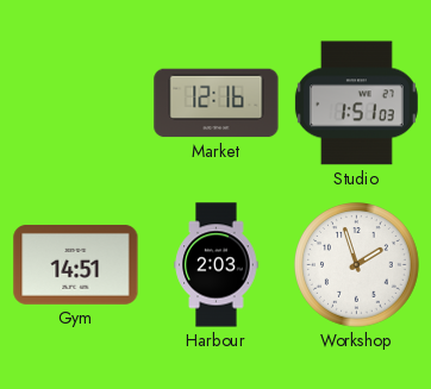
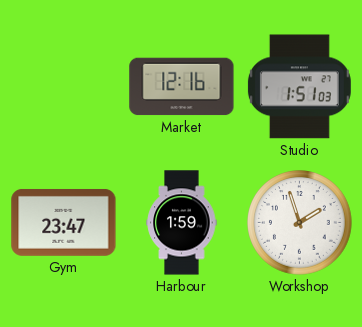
Gym: 14:51 -> 23:47 (64, 222)
Harbour: 2:03 -> 1:59 (182, 223)
